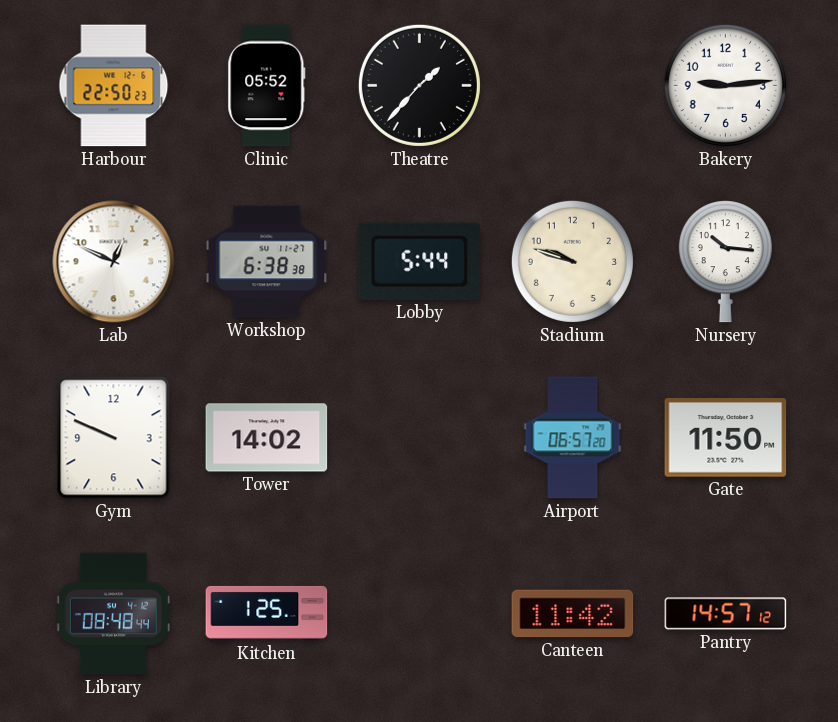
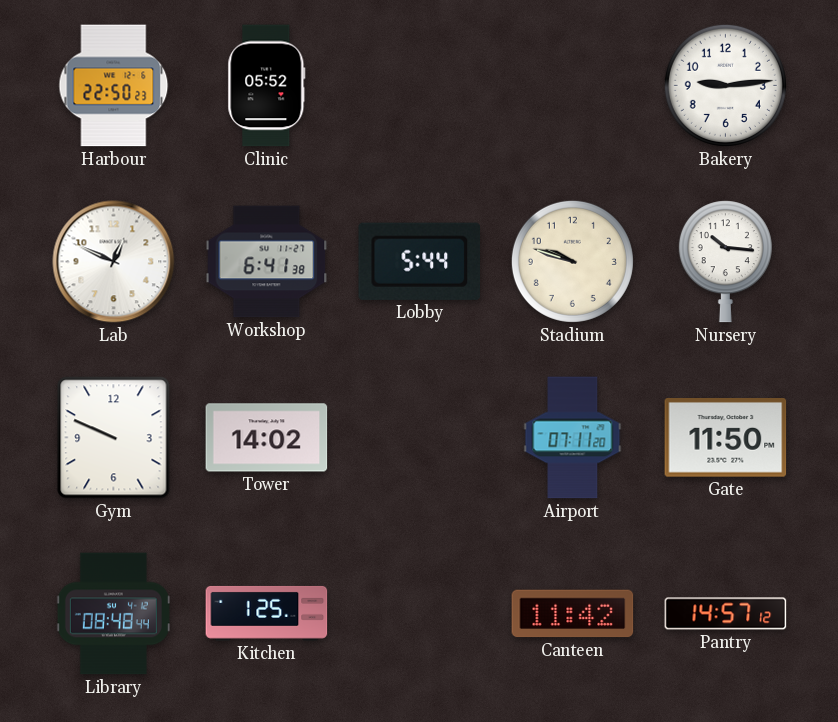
Theatre: 1:37 -> none (419, 85)
Workshop: 6:38 -> 6:41 (267, 262)
Airport: 06:57 -> 07:11 (573, 438)
